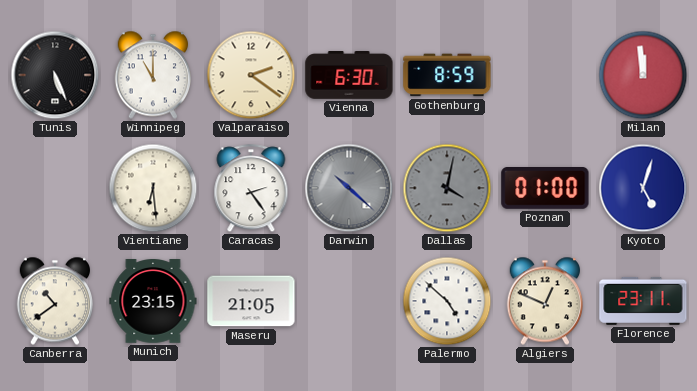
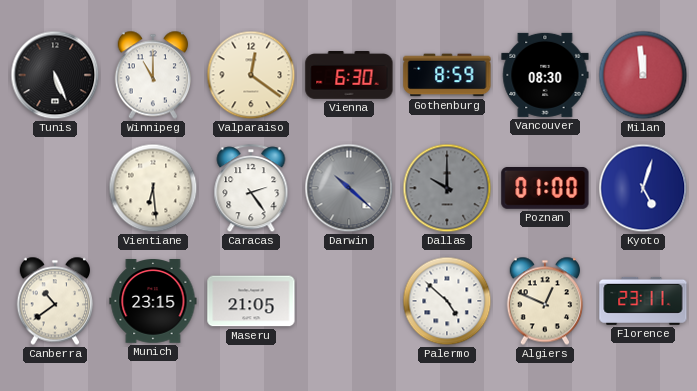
Valparaiso: 2:21 -> 12:21 (251, 75)
Vancouver: none -> 08:30 (545, 75)
Dallas: 4:02 -> 10:00 (447, 188)
